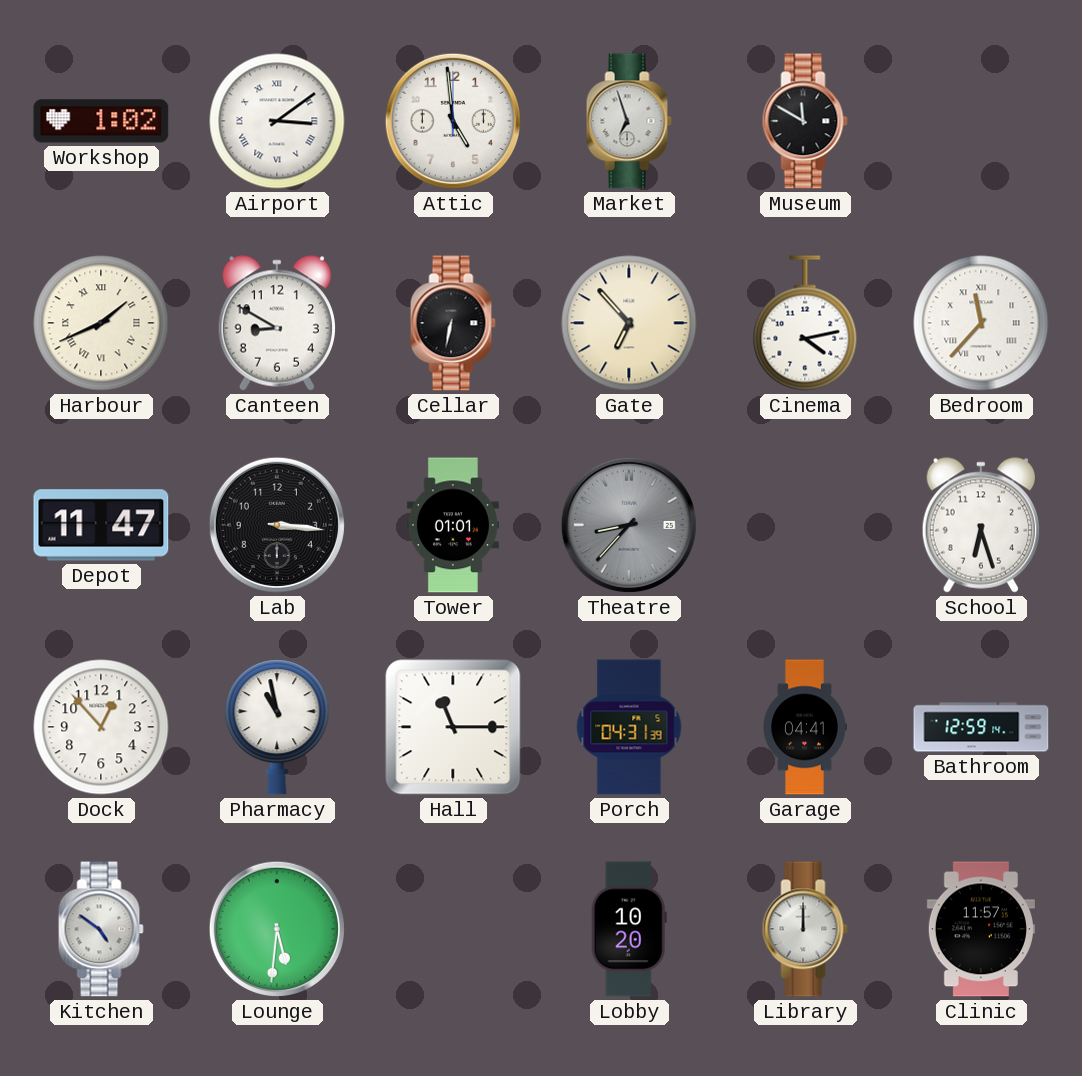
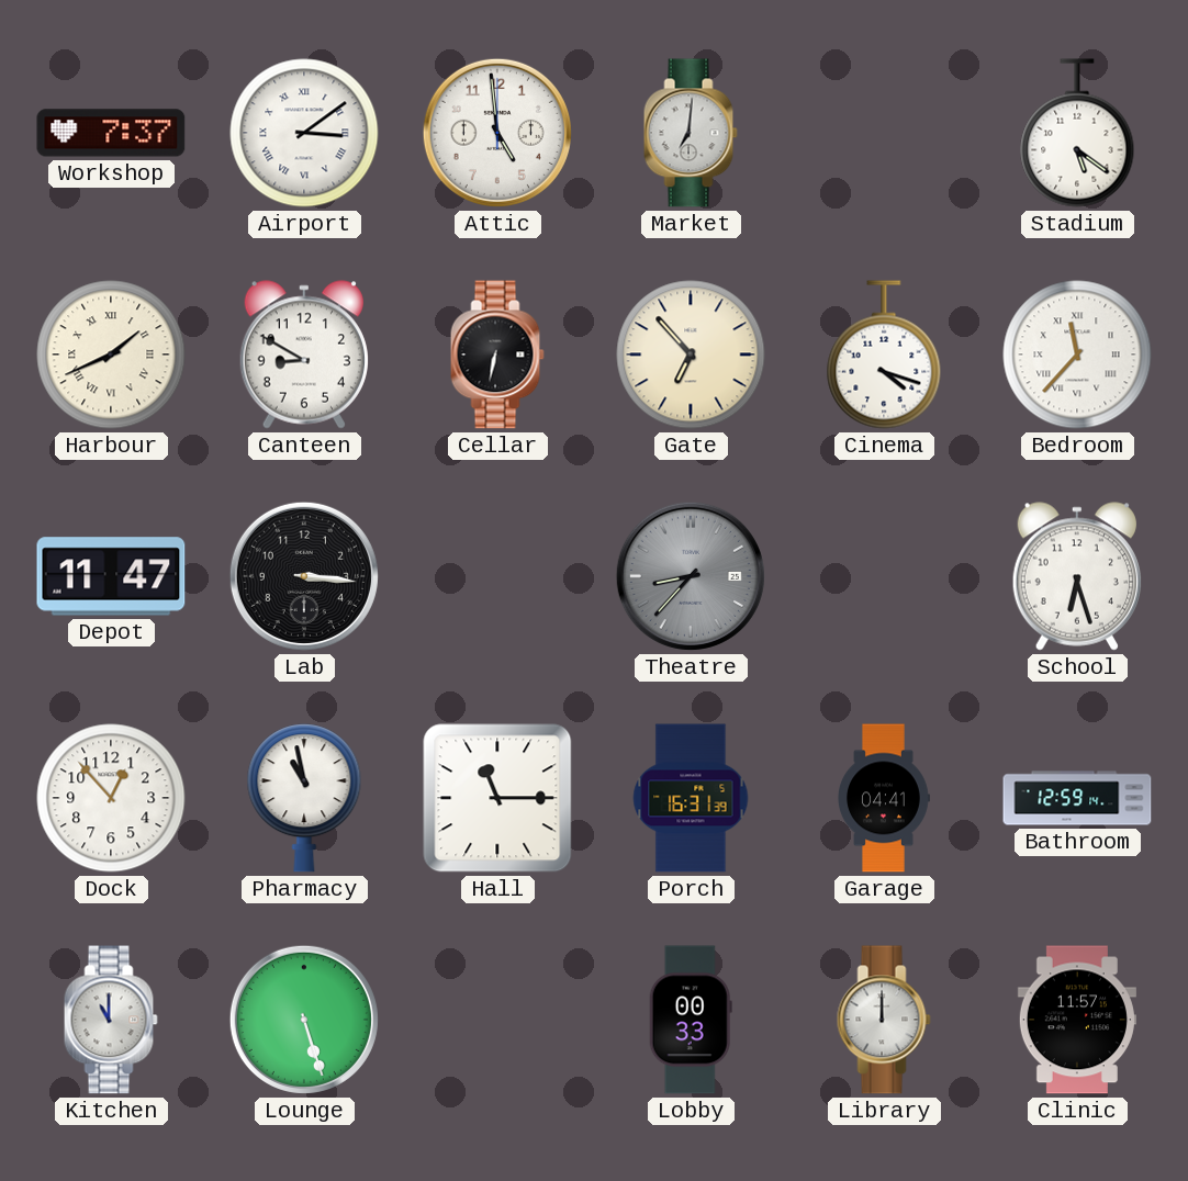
Workshop: 1:02 -> 7:37 (111, 133)
Market: 6:57 -> 7:01 (691, 133)
Museum: 11:50 -> none (805, 121)
Stadium: none -> 5:21 (1077, 133)
Cinema: 4:13 -> 4:18 (884, 355)
Tower: 01:01 -> none (453, 525)
Porch: 04:31 -> 16:31 (691, 798)
Kitchen: 4:51 -> 11:00 (111, 1020)
Lounge: 5:31 -> 5:27 (304, 1020)
Lobby: 10:20 -> 00:33 (691, 1020)
